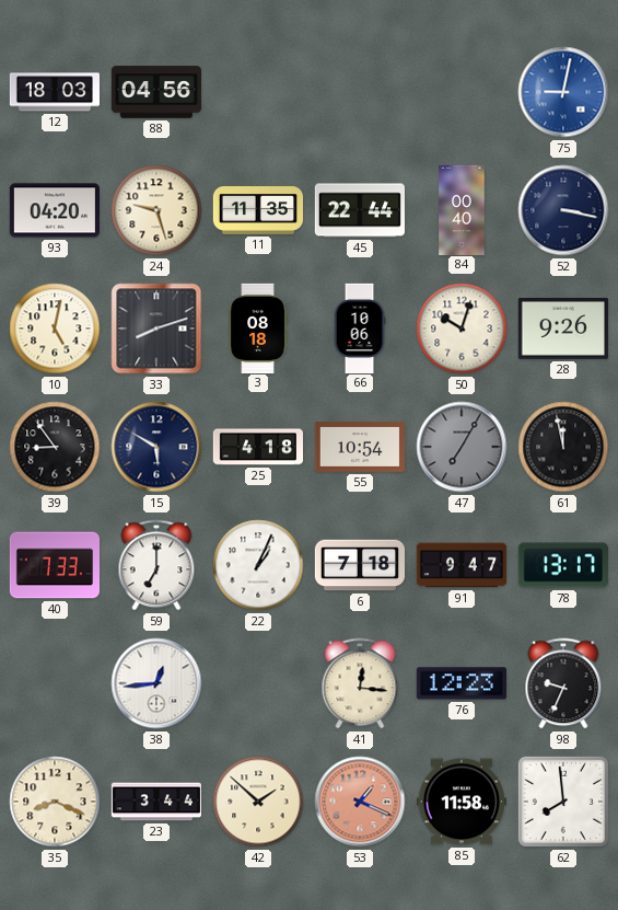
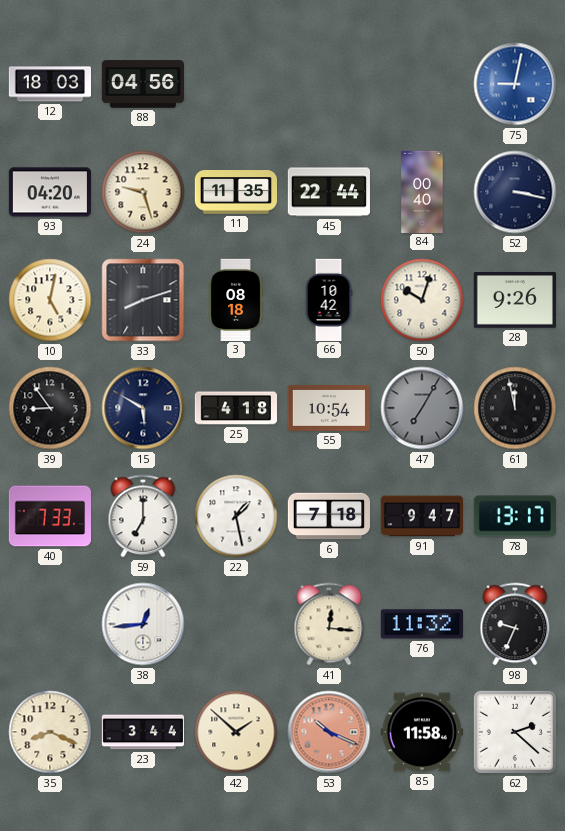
66: 10:06 -> 10:42 (329, 299)
22: 1:04 -> 1:28 (236, 516)
76: 12:23 -> 11:32 (422, 624)
53: 1:19 -> 10:19 (329, 732)
62: 7:59 -> 2:22 (515, 732)
